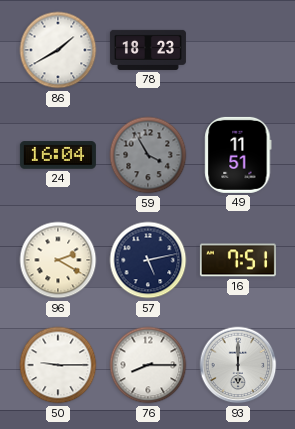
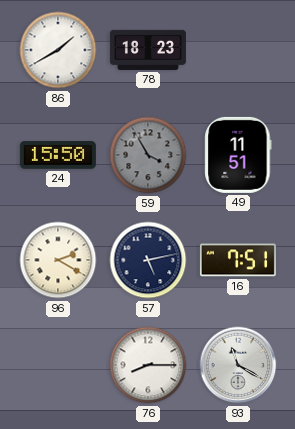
24: 16:04 -> 15:50 (58, 155)
50: 9:15 -> none (58, 365)
93: 6:00 -> 11:20 (238, 365)
